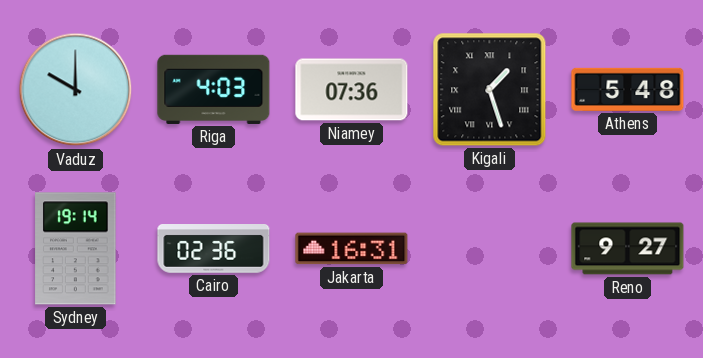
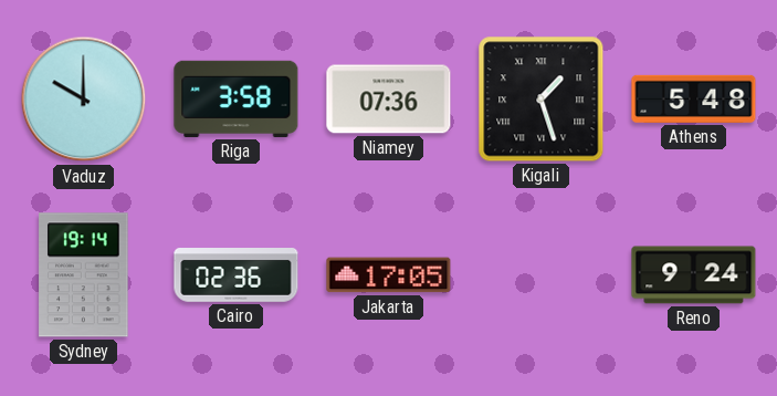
Riga: 4:03 -> 3:58 (237, 98)
Jakarta: 16:31 -> 17:05 (389, 275)
Reno: 9:27 -> 9:24 (694, 275)
